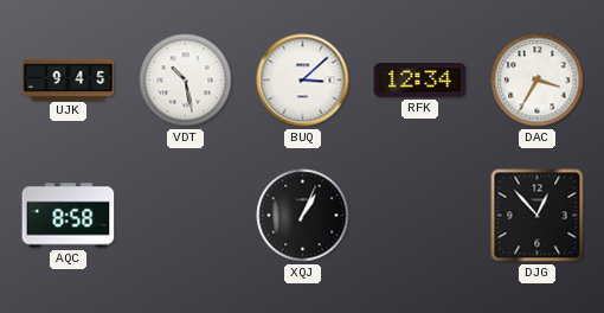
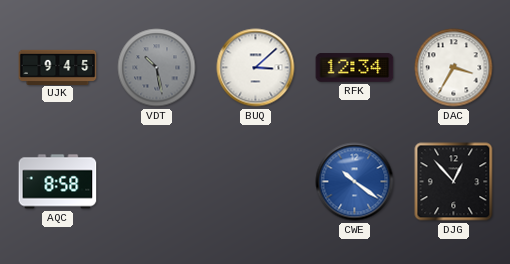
VDT dial: white -> grey (157, 68)
XQJ: 1:04 -> none (303, 216)
CWE: none -> 10:21 (355, 182)
